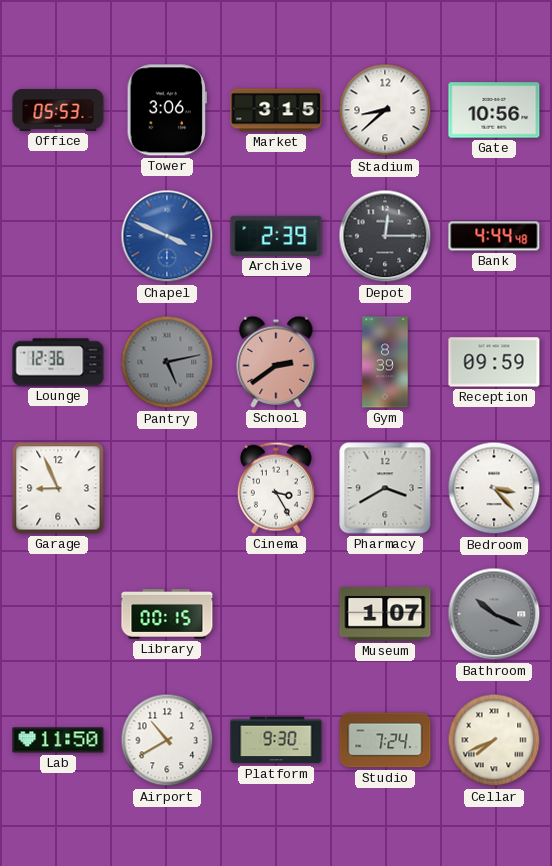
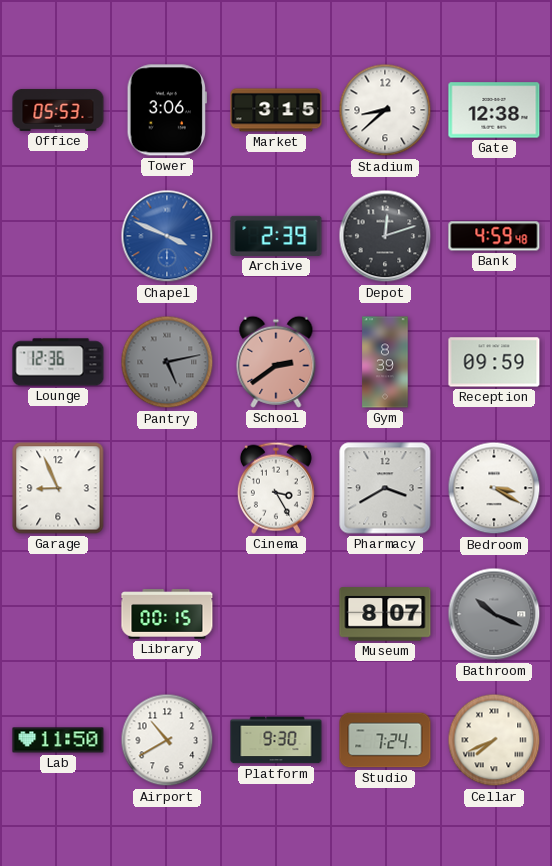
Gate: 10:56 -> 12:38 (494, 110)
Depot: 12:15 -> 12:12 (385, 236)
Bank: 4:44 -> 4:59 (494, 236)
Bedroom: 3:23 -> 3:20 (494, 488)
Museum: 1:07 -> 8:07 (385, 614)
